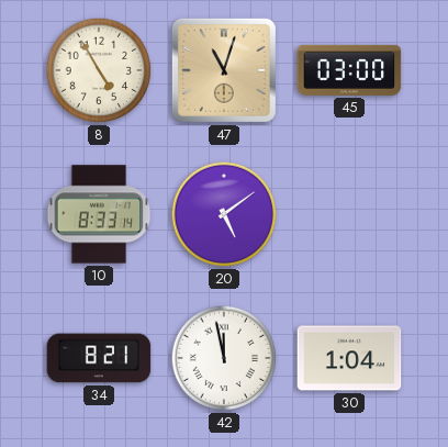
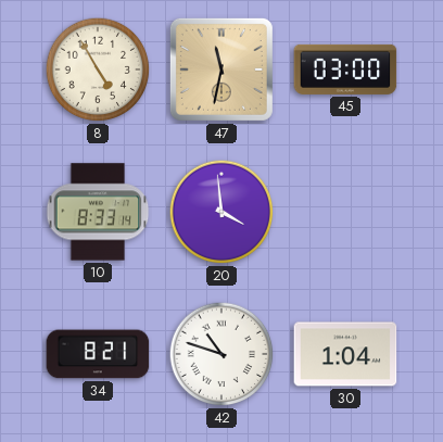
47: 11:03 -> 11:32 (221, 70)
20: 5:09 -> 3:59 (221, 212)
42: 11:58 -> 10:48 (221, 354)
